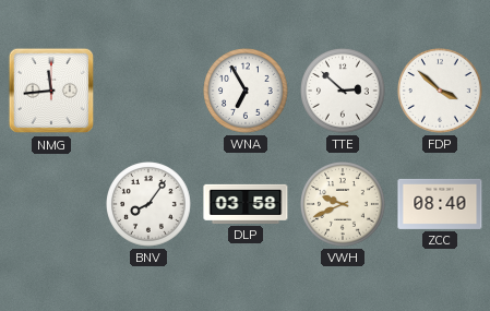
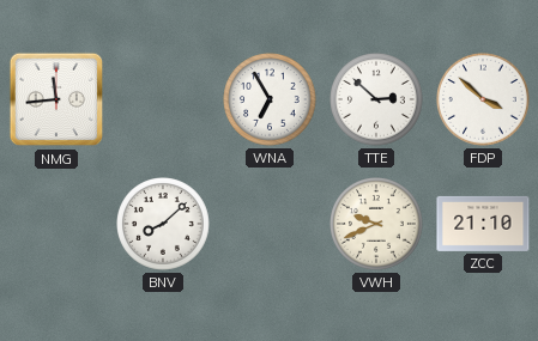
BNV: 8:06 -> 8:08 (164, 225)
DLP: 03:58 -> none (246, 204)
ZCC: 08:40 -> 21:10 (483, 224)
